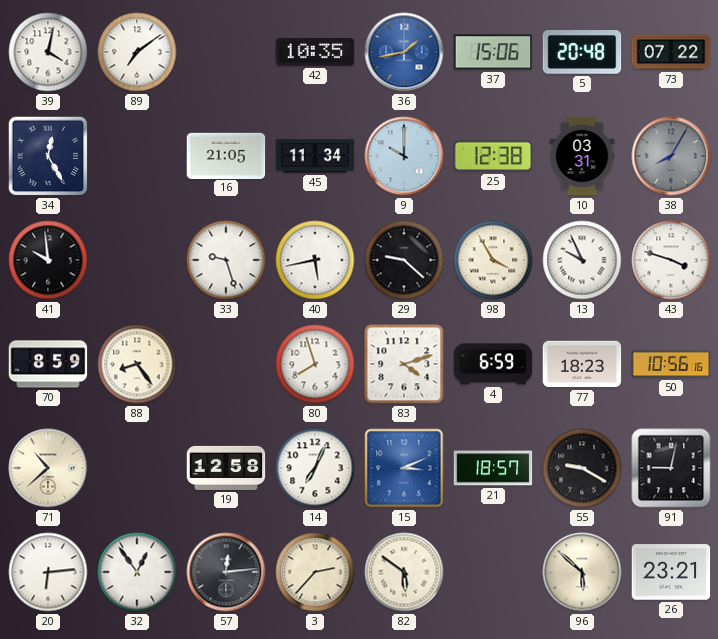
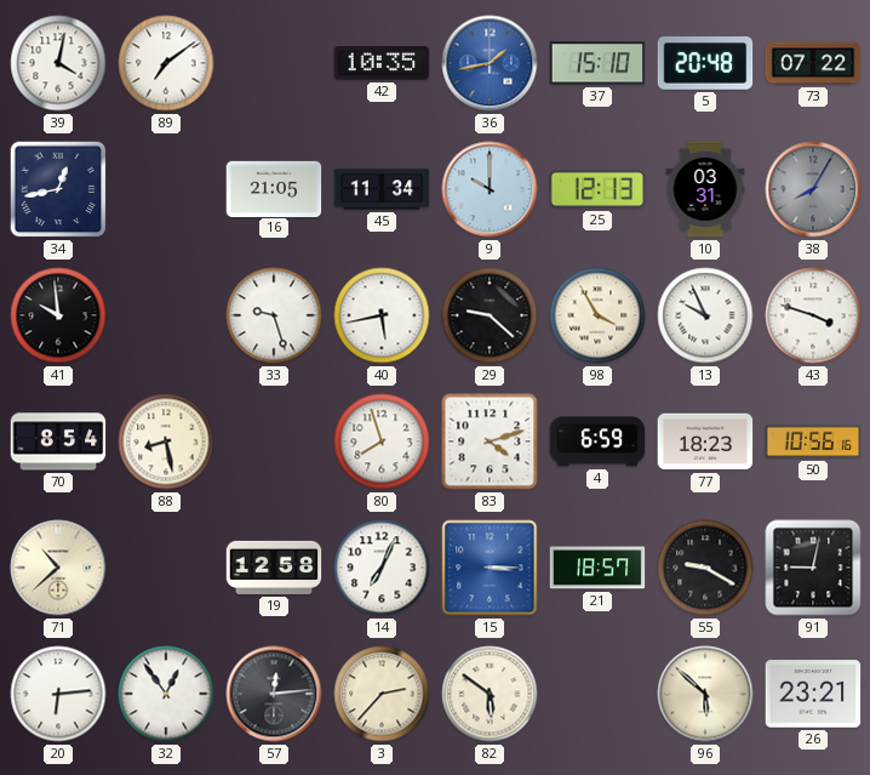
37: 15:06 -> 15:10 (597, 63)
34: 12:25 -> 12:43 (58, 189)
25: 12:38 -> 12:13 (597, 189)
70: 8:59 -> 8:54 (58, 441)
88: 8:24 -> 8:28 (166, 441)
15: 3:11 -> 3:15 (490, 568)
